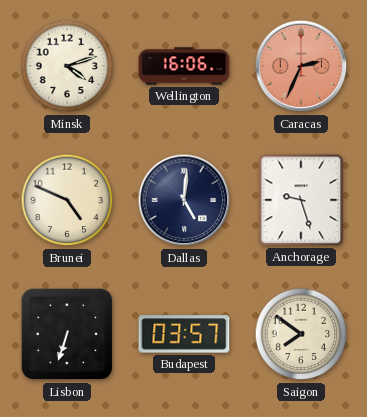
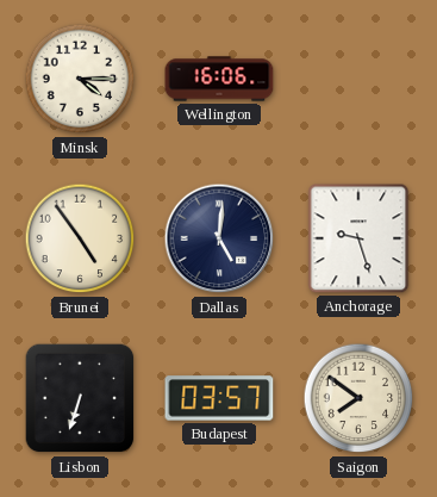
Minsk: 4:12 -> 4:15 (80, 79)
Caracas: 2:34 -> none (301, 66)
Brunei: 4:49 -> 4:54 (80, 238)
